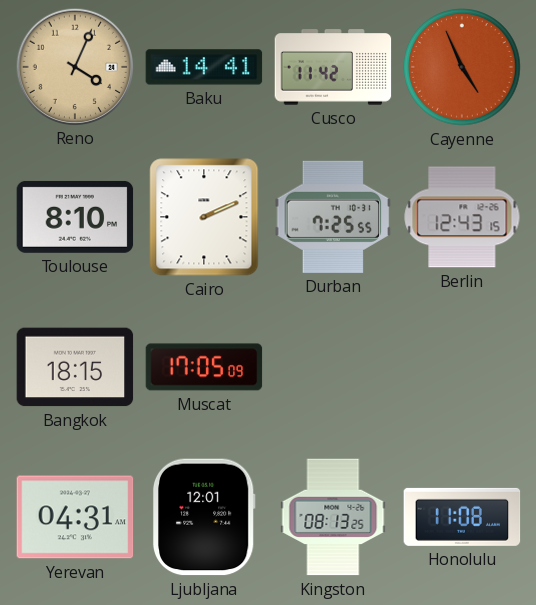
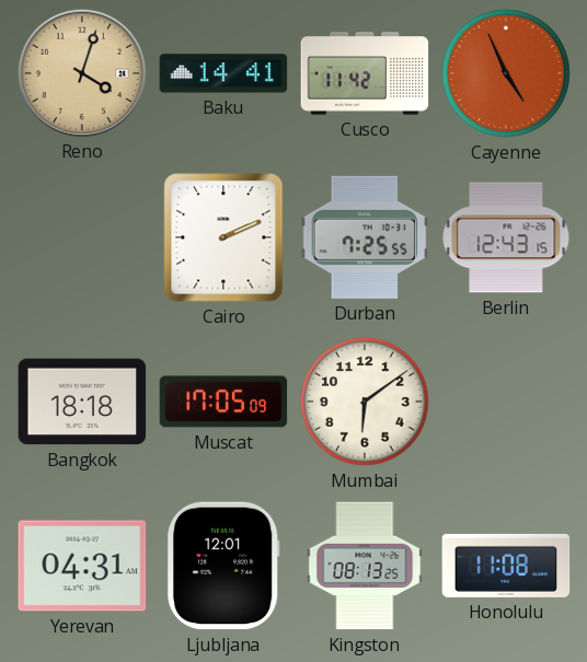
Reno: 4:04 -> 4:03 (81, 72)
Toulouse: 8:10 -> none (75, 217)
Bangkok: 18:15 -> 18:18 (82, 402)
Mumbai: none -> 6:09 (365, 402)
